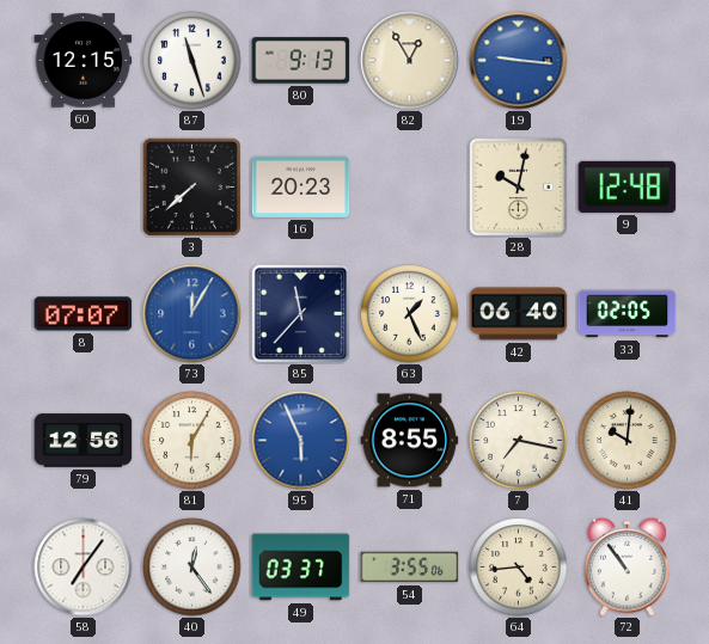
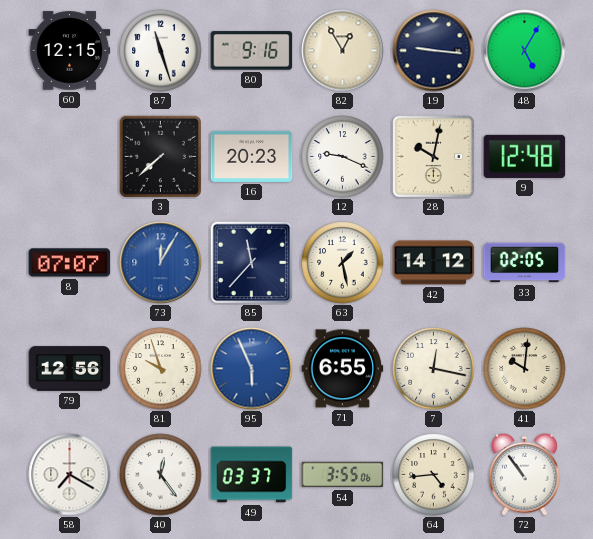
80: 9:13 -> 9:16 (252, 51)
19 dial: blue -> navy (434, 51)
48: none -> 5:05 (525, 51)
12: none -> 9:19 (343, 157)
63: 1:26 -> 1:28 (343, 263)
42: 06:40 -> 14:12 (434, 263)
81: 6:05 -> 9:57 (161, 369)
71: 8:55 -> 6:55 (343, 369)
7: 7:17 -> 12:17 (434, 369)
58: 7:06 -> 7:20 (70, 475)
